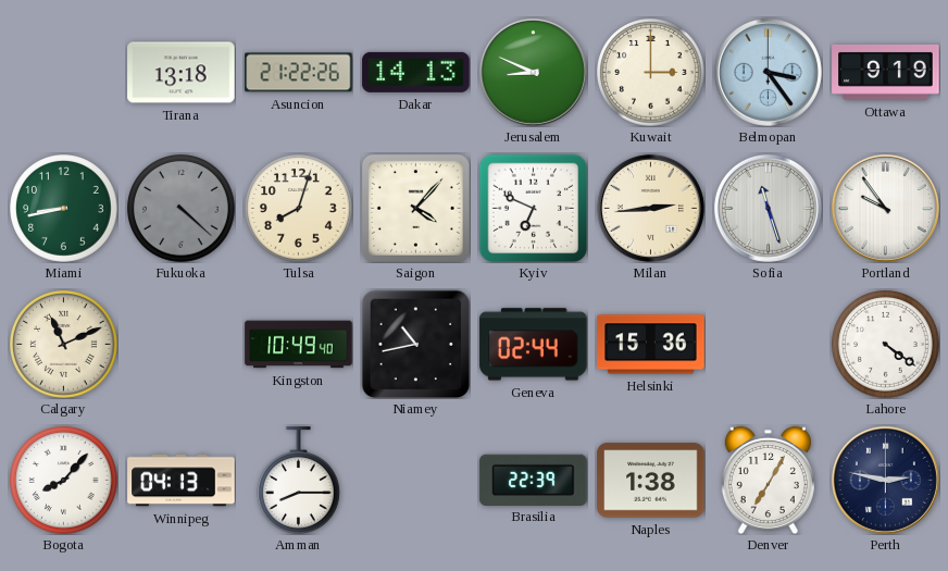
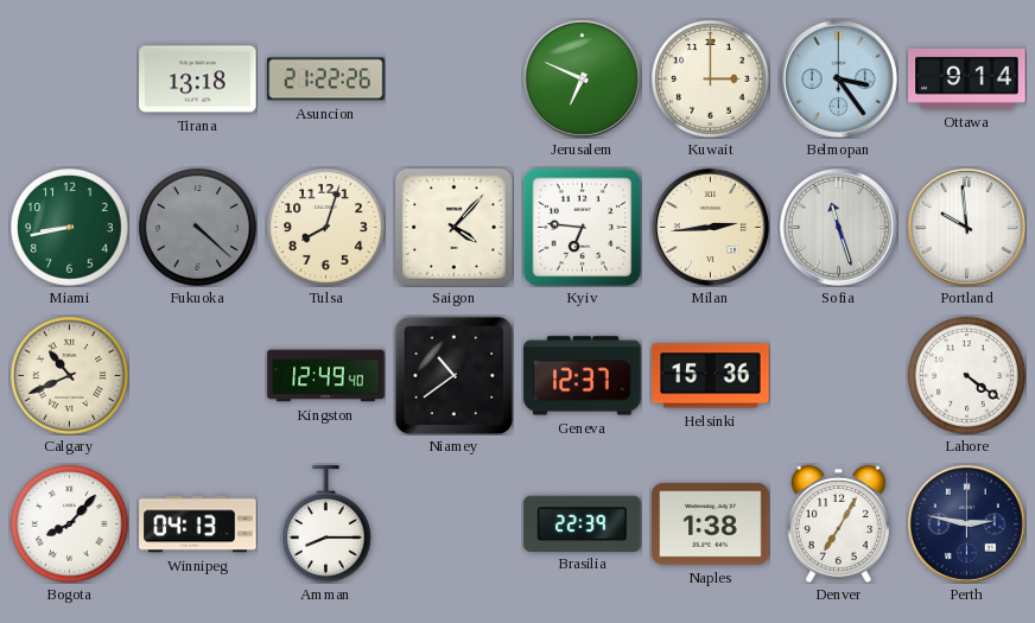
Dakar: 14:13 -> none (416, 72)
Jerusalem: 8:49 -> 6:49 (582, 78)
Ottawa: 9:19 -> 9:14 (967, 78)
Kyiv: 6:49 -> 6:46 (582, 227)
Portland: 9:54 -> 9:59 (966, 227)
Calgary: 11:11 -> 10:41 (70, 376)
Kingston: 10:49 -> 12:49 (326, 376)
Niamey: 10:43 -> 10:39 (453, 375)
Geneva: 02:44 -> 12:37 (583, 376)
